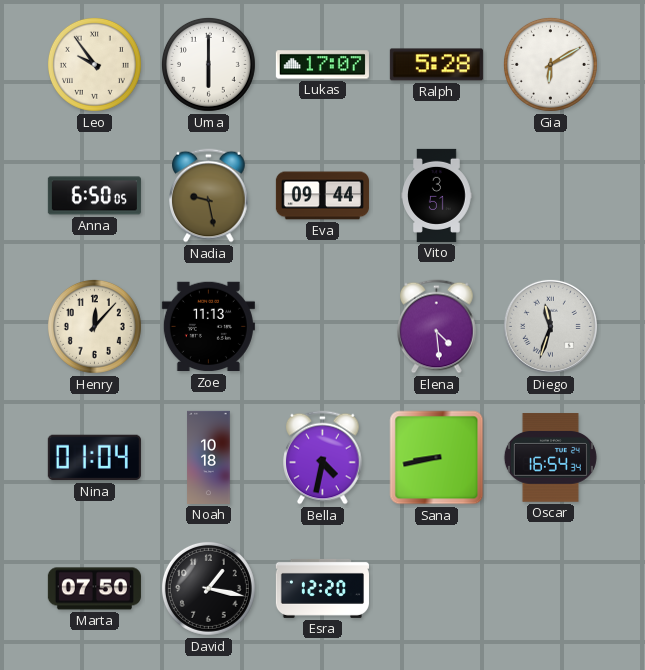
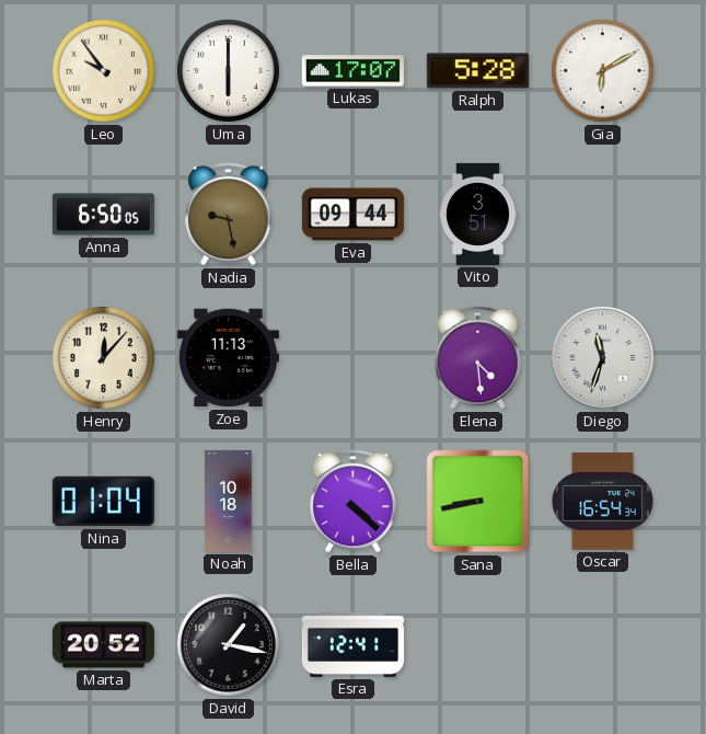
Bella: 4:32 -> 4:22 (354, 502)
Marta: 07:50 -> 20:52 (103, 645)
Esra: 12:20 -> 12:41 (352, 644)
